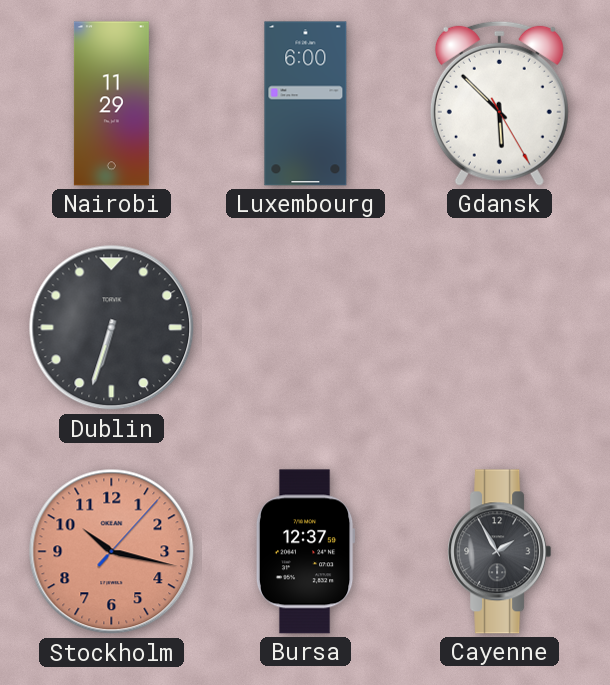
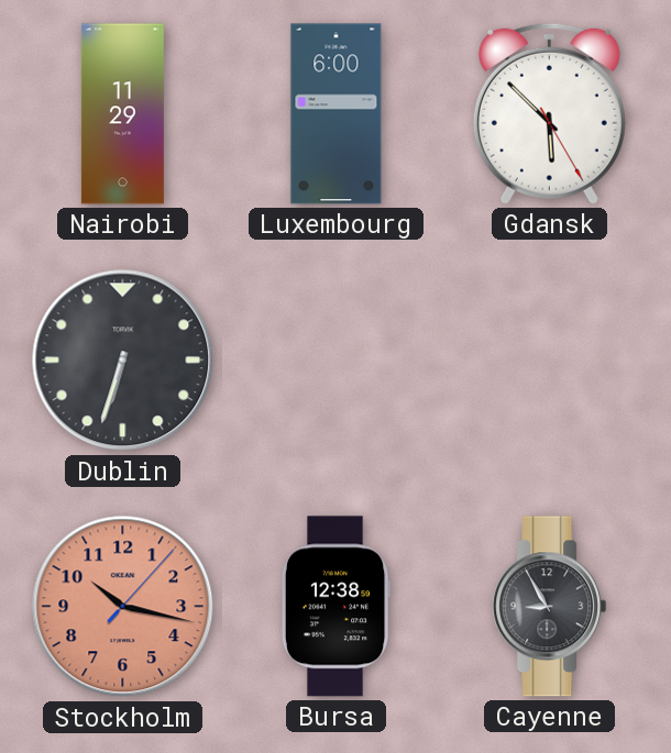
Bursa: 12:37 -> 12:38 (335, 607)
Cayenne: 1:55 -> 8:55 (550, 607)
